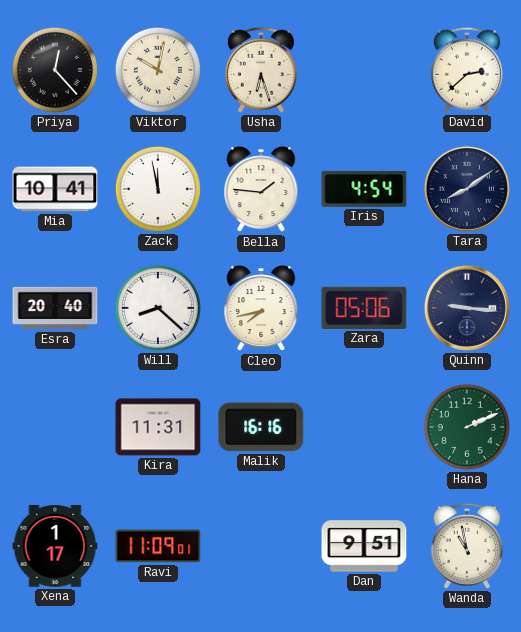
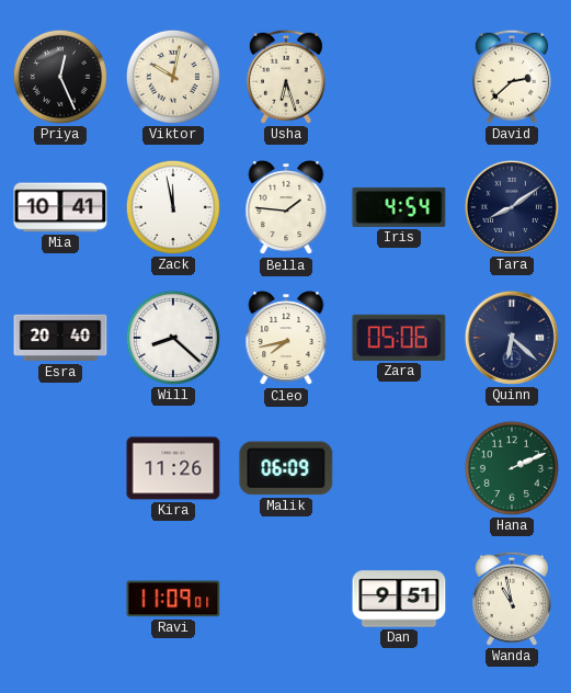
Priya: 12:23 -> 12:26 (60, 77)
Quinn: 9:16 -> 6:22 (512, 338)
Kira: 11:31 -> 11:26 (173, 468)
Malik: 16:16 -> 06:09 (286, 468)
Xena: 1:17 -> none (55, 546)
